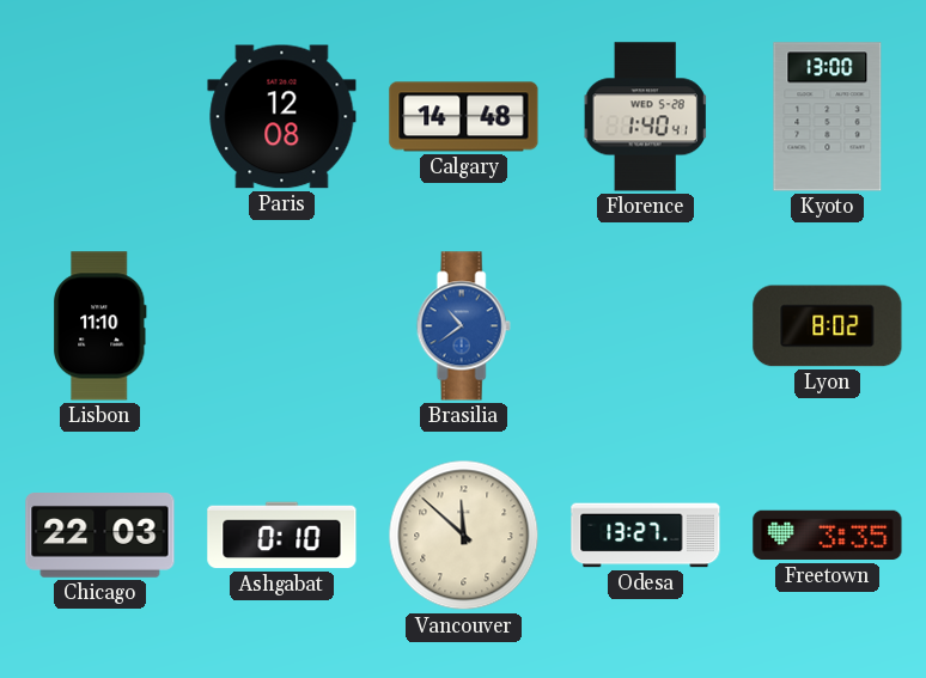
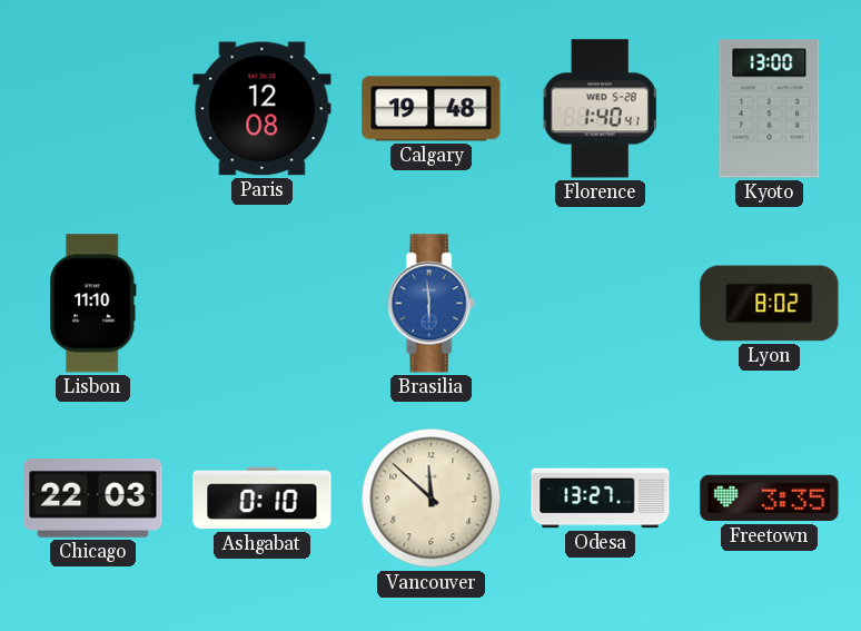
Calgary: 14:48 -> 19:48 (432, 109)
Brasilia: 10:39 -> 5:59 (430, 304)
